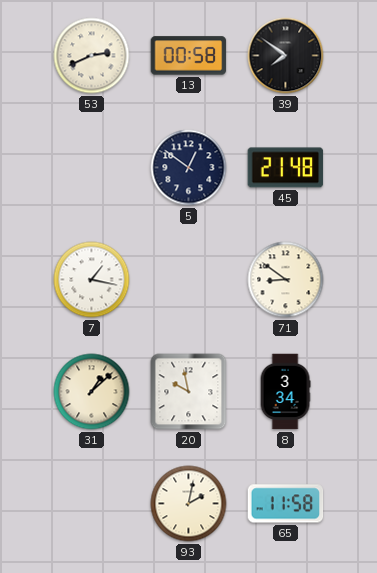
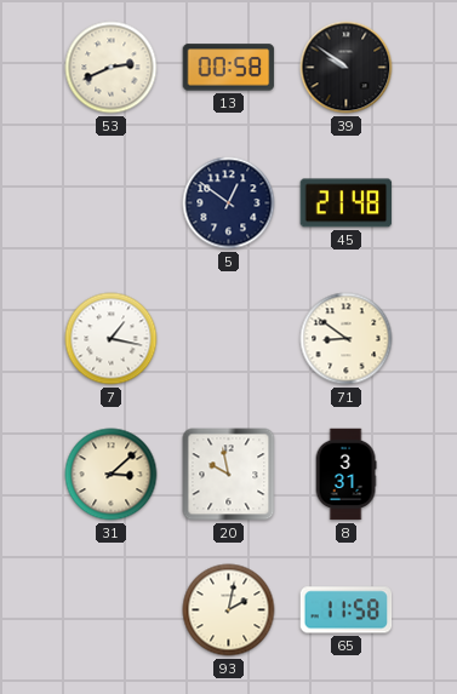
39: 7:51 -> 9:51 (347, 68)
31: 1:08 -> 3:08 (112, 475)
8: 3:34 -> 3:31 (345, 475)
